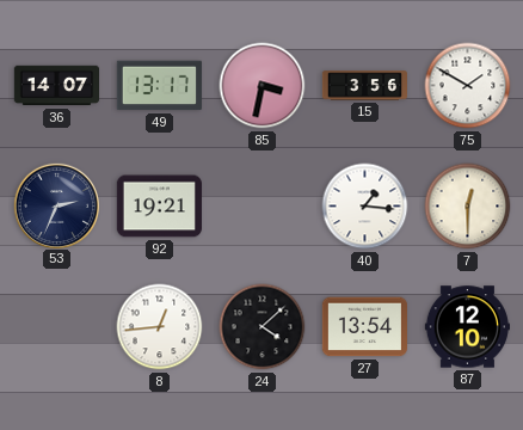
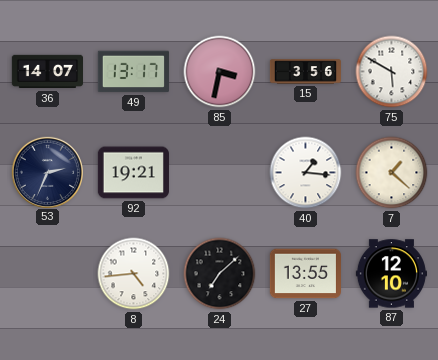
75: 1:50 -> 5:50 (392, 72)
7: 12:30 -> 1:22 (392, 173)
8: 12:44 -> 4:44 (134, 274)
24: 4:08 -> 7:08 (220, 274)
27: 13:54 -> 13:55 (305, 274)
